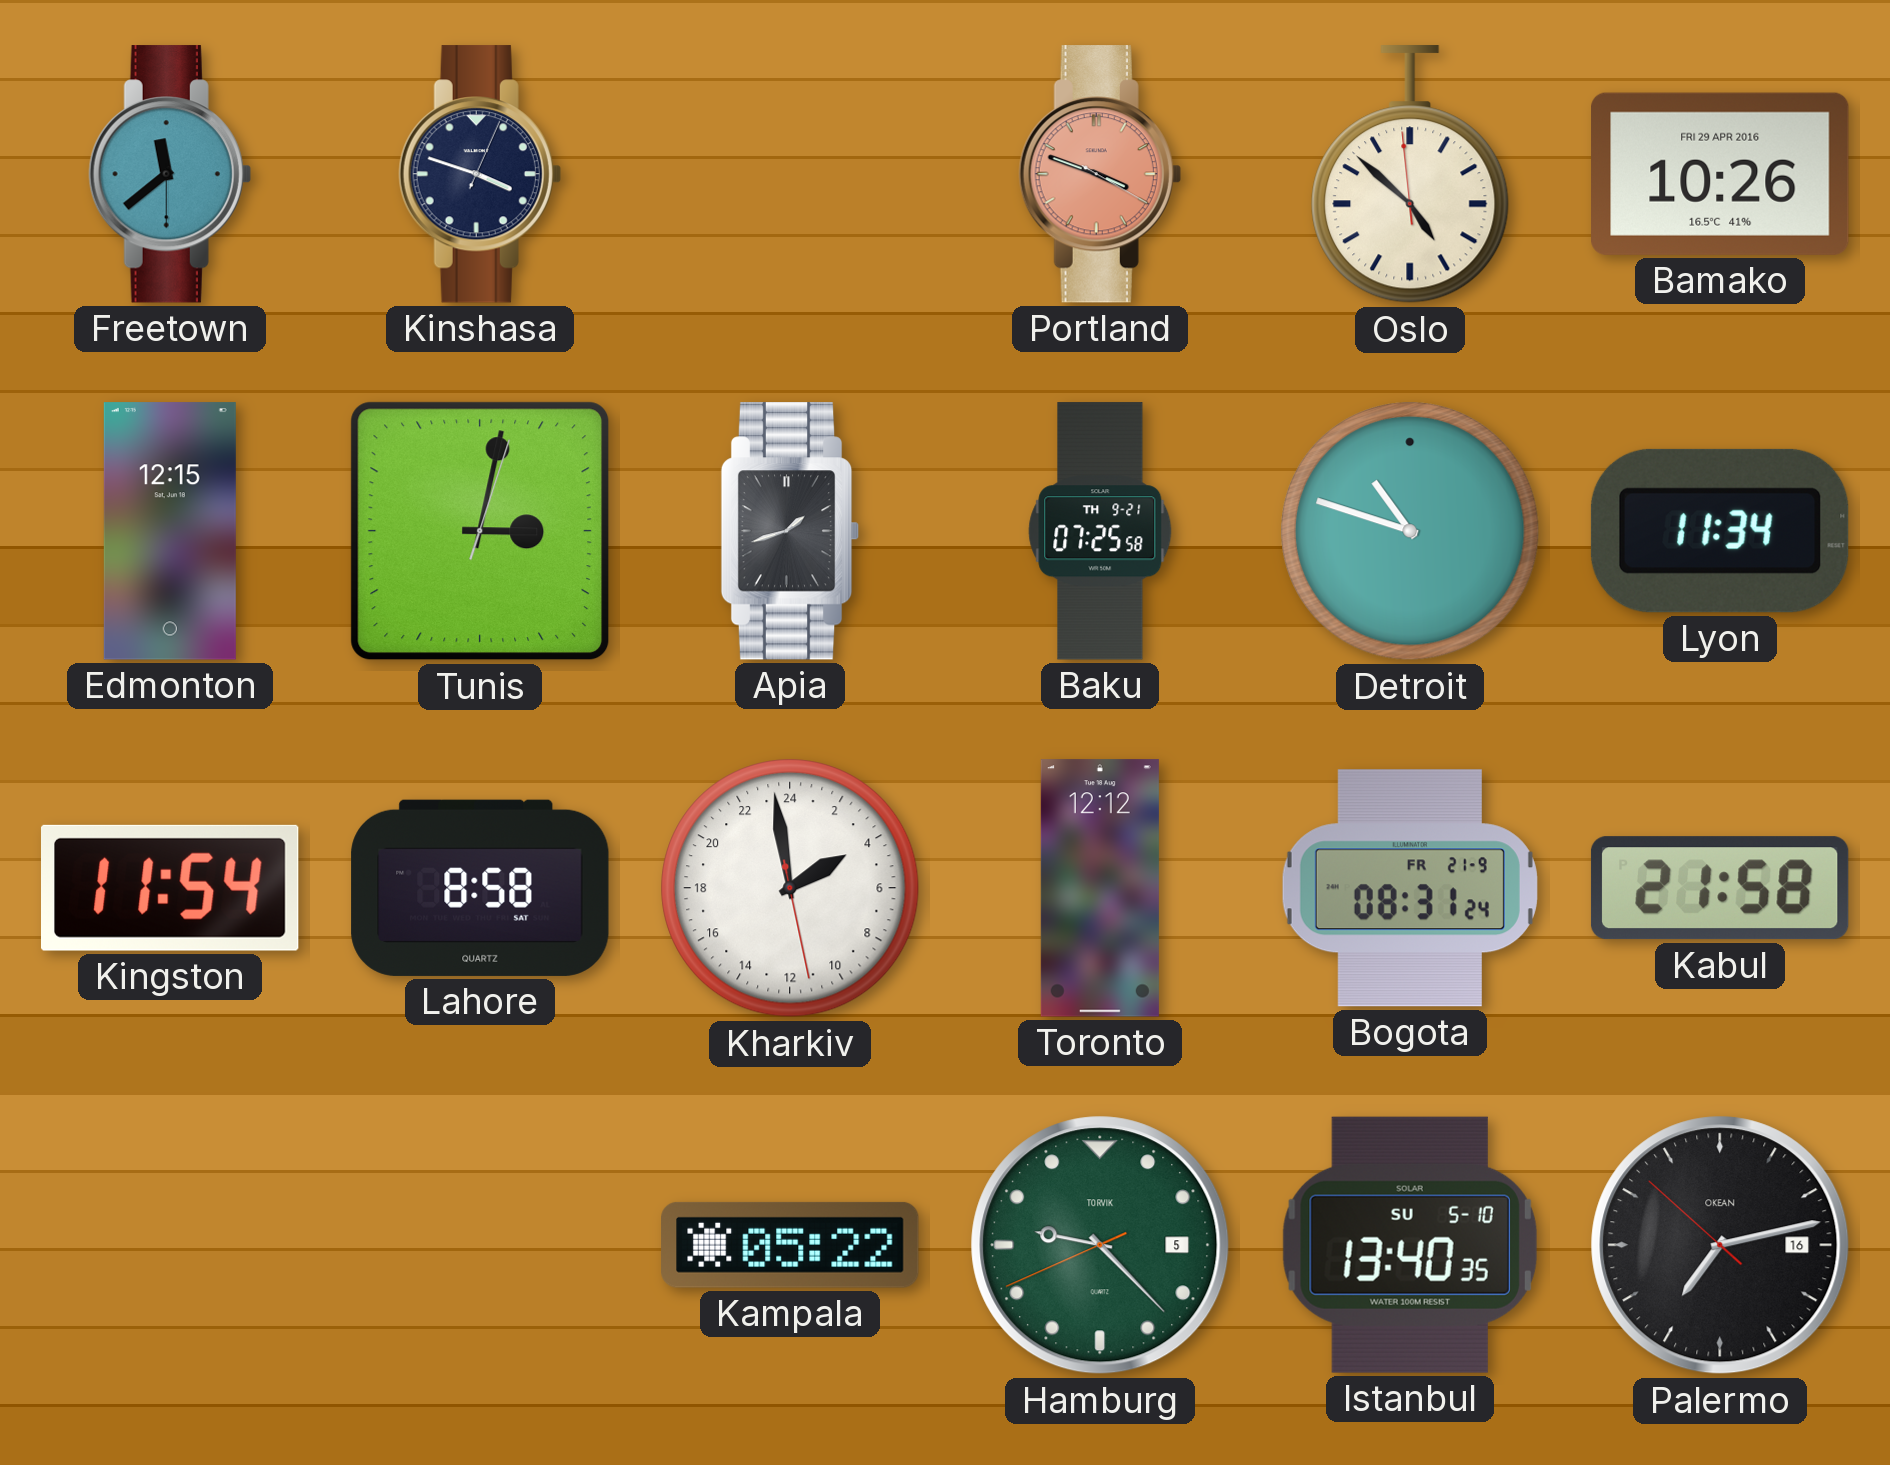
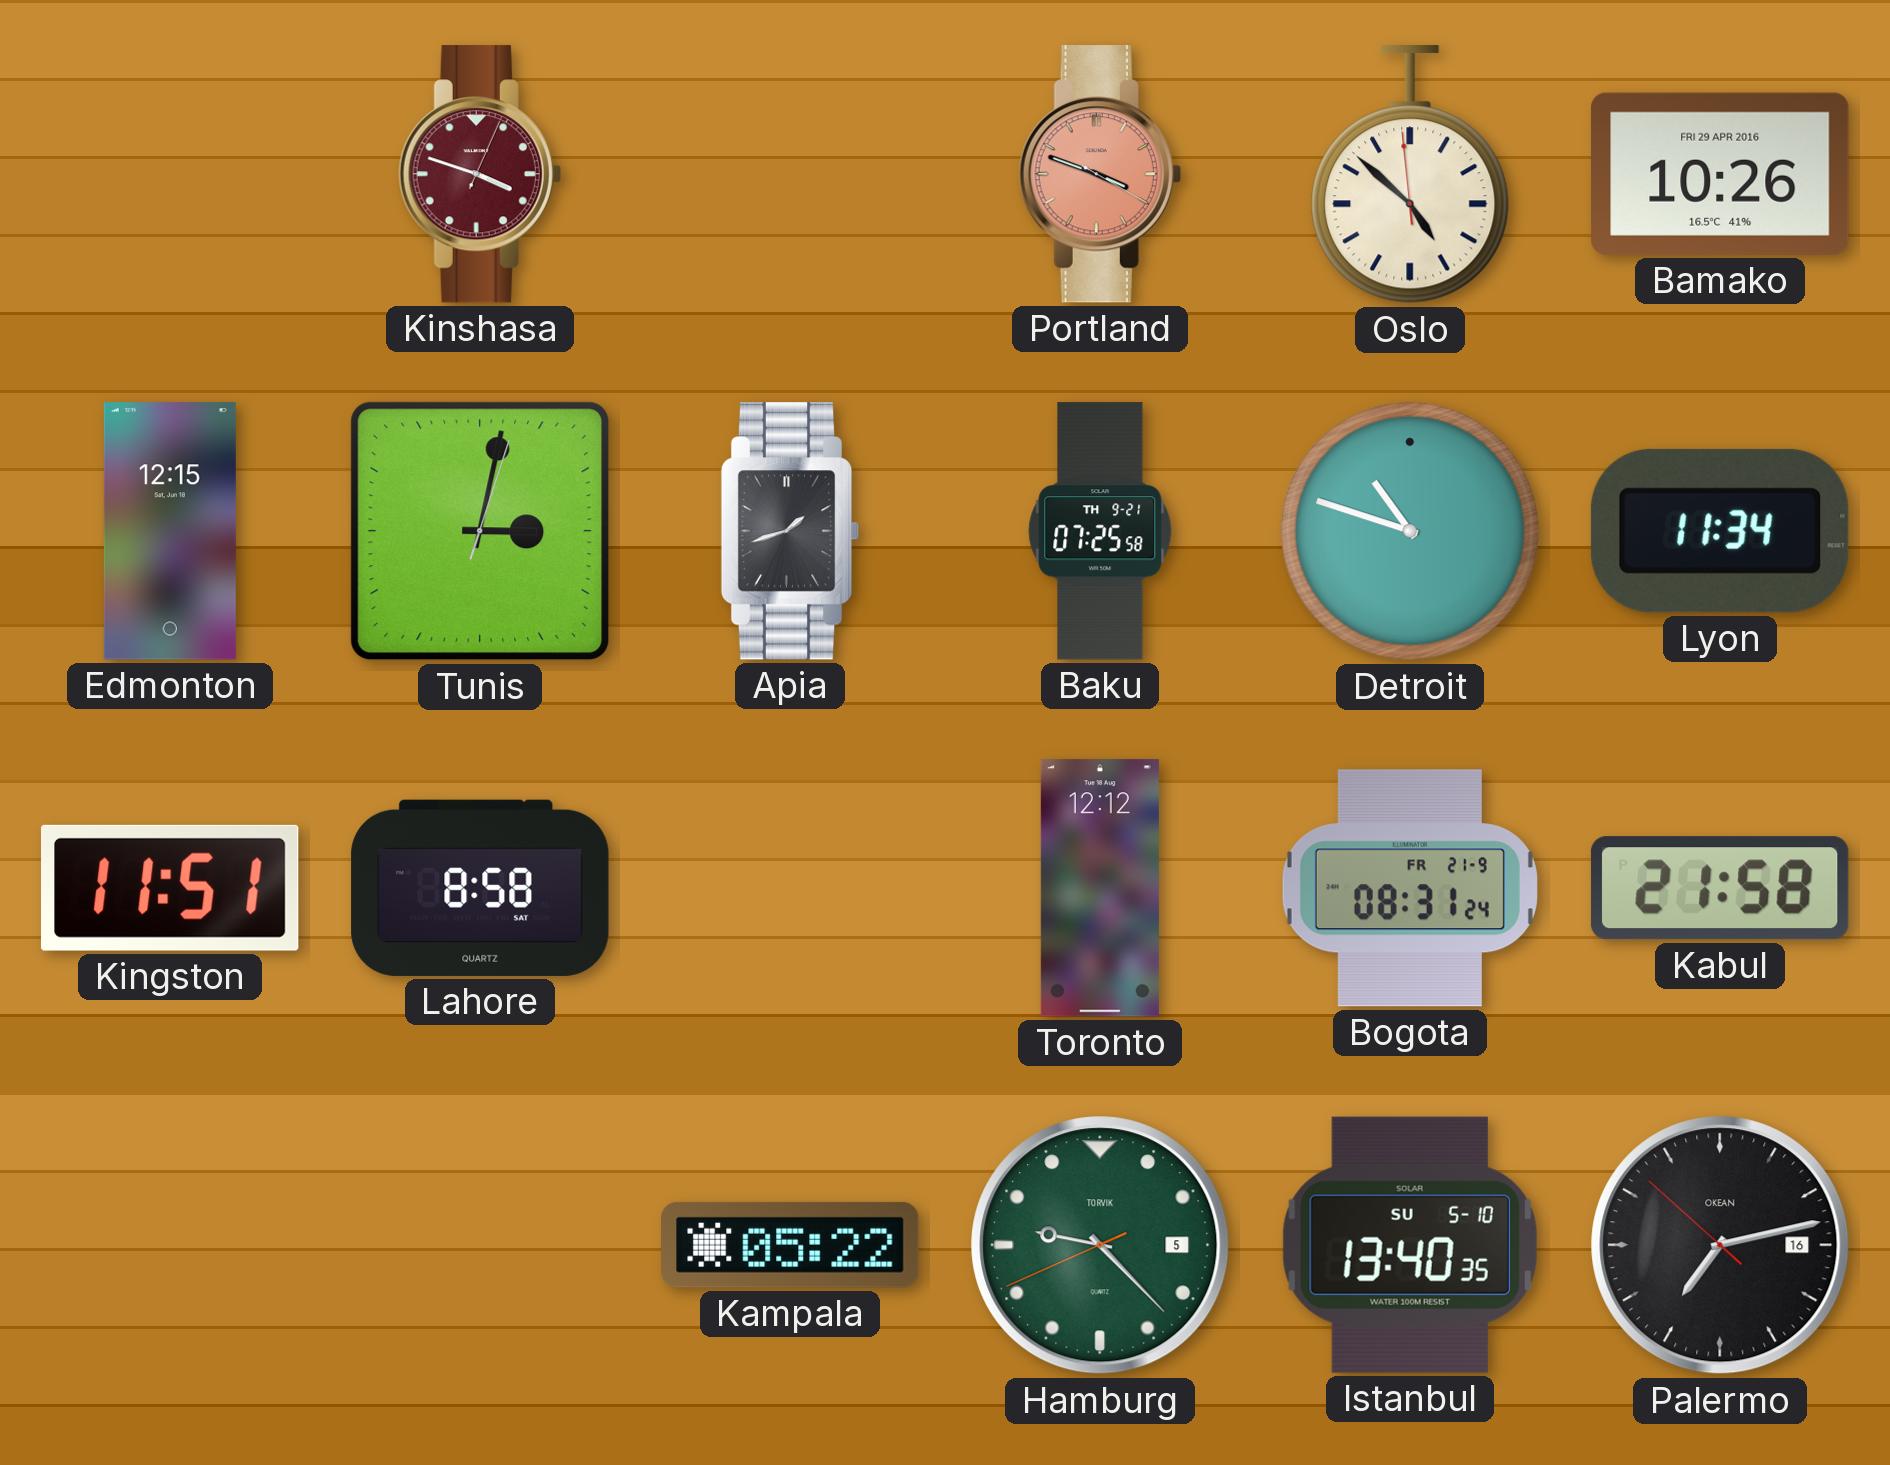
Freetown: 11:38 -> none (170, 174)
Kinshasa dial: navy -> burgundy (480, 174)
Kingston: 11:54 -> 11:51 (170, 888)
Kharkiv: 3:58 -> none (790, 888)
